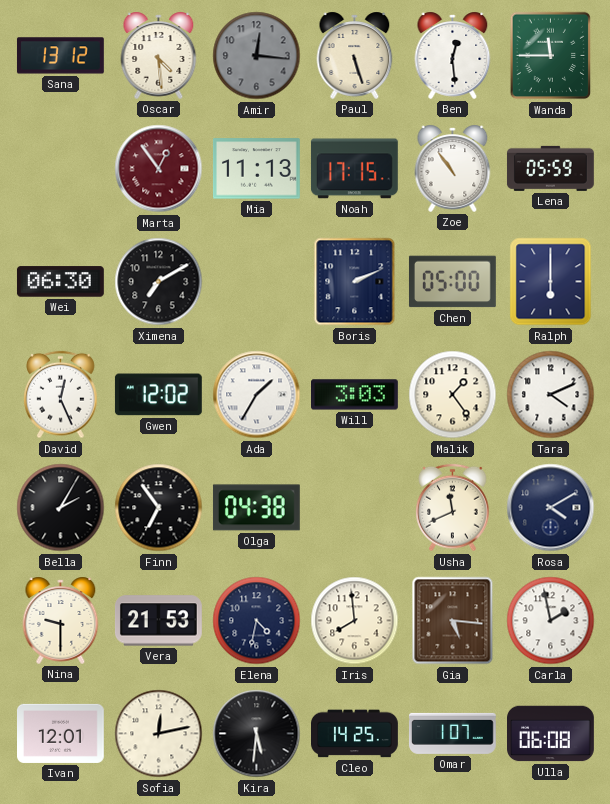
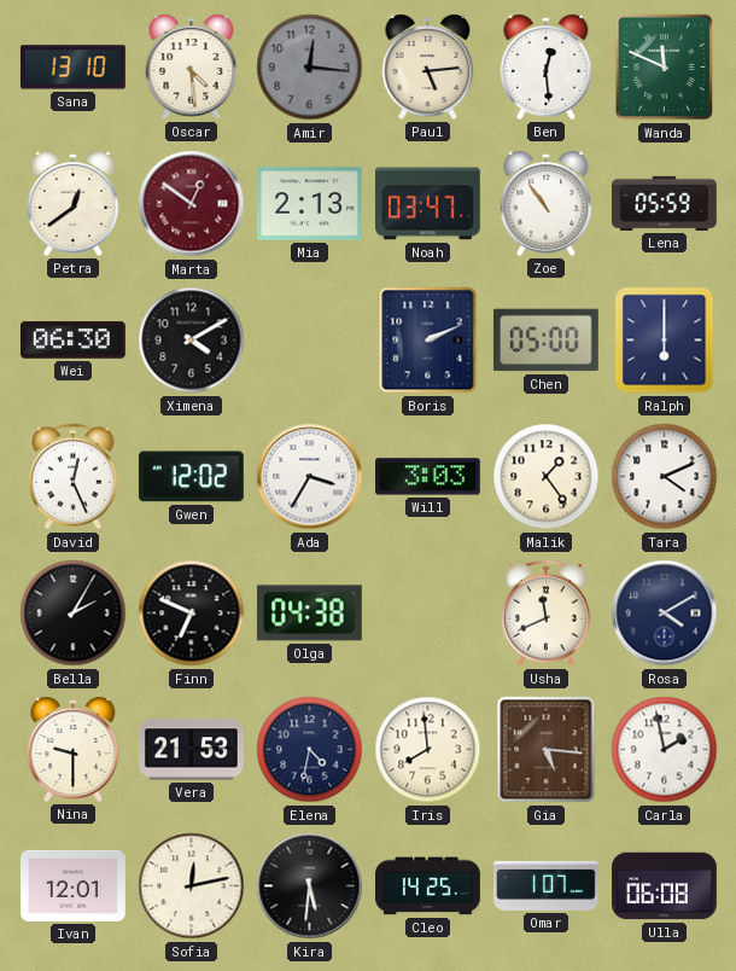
Sana: 13:12 -> 13:10 (74, 68)
Paul: 5:27 -> 5:14 (428, 66)
Wanda: 11:45 -> 11:49 (665, 68)
Petra: none -> 12:39 (74, 203)
Marta: 12:54 -> 12:51 (192, 204)
Mia: 11:13 -> 2:13 (309, 204)
Noah: 17:15 -> 03:47 (427, 204)
Ximena: 7:10 -> 4:10 (192, 341)
Ada: 1:35 -> 3:35 (310, 477)
Finn: 6:54 -> 6:49 (192, 614)
